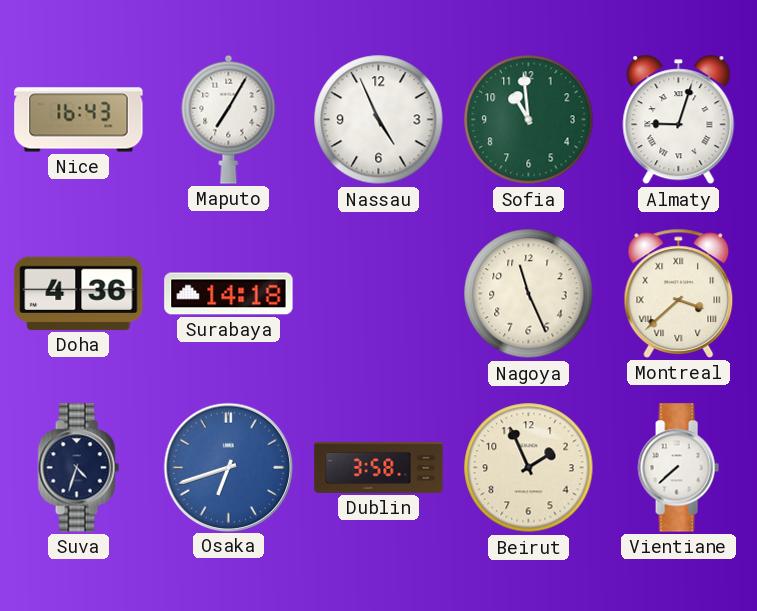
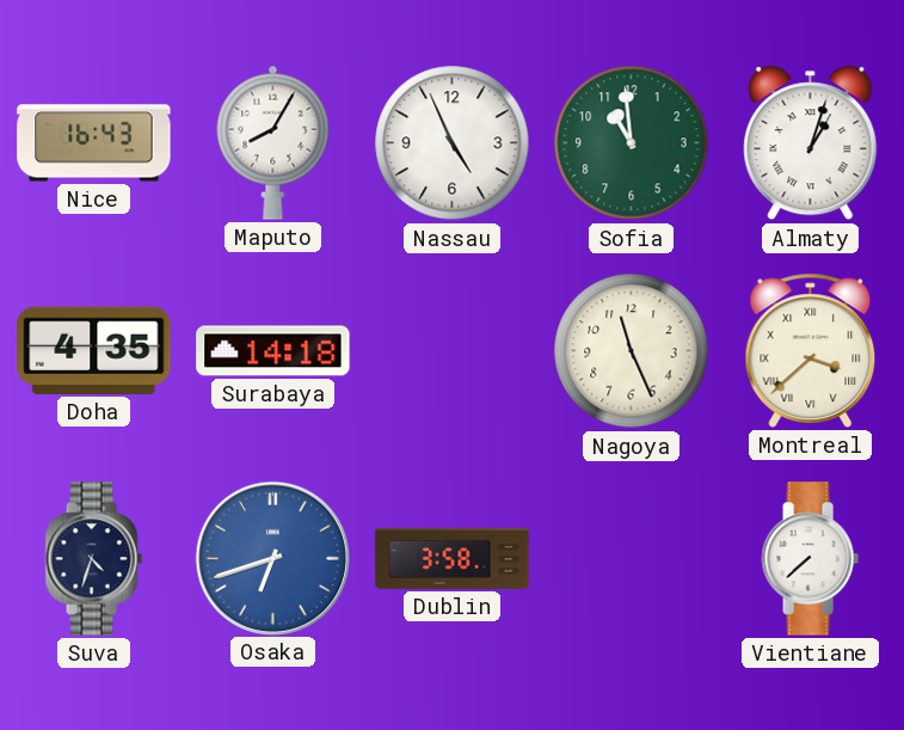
Maputo: 7:05 -> 8:05 (273, 142)
Almaty: 9:03 -> 1:03 (811, 143)
Doha: 4:36 -> 4:35 (94, 350)
Beirut: 1:56 -> none (529, 468)
